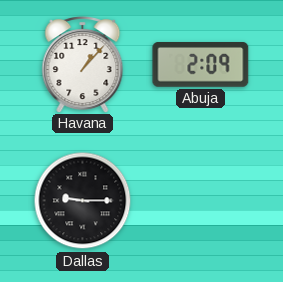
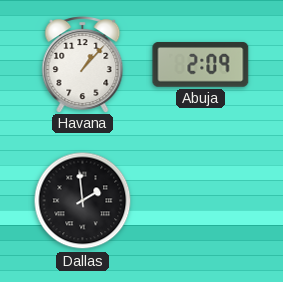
Dallas: 9:15 -> 1:59 (83, 201)
